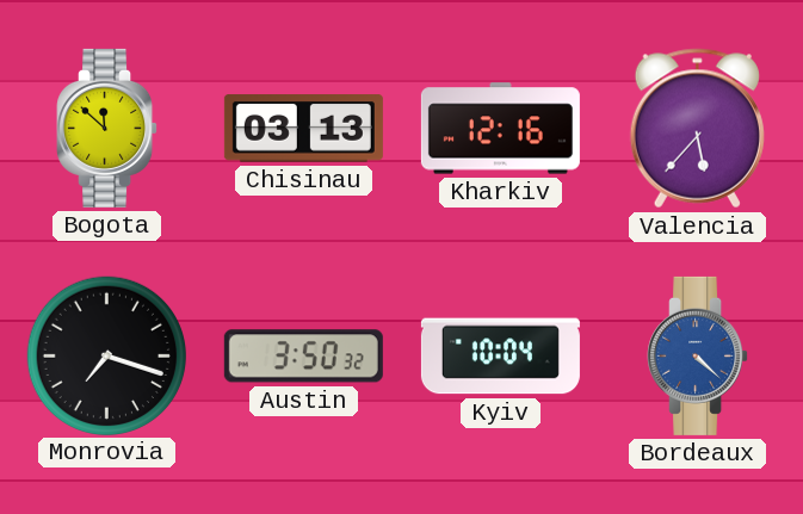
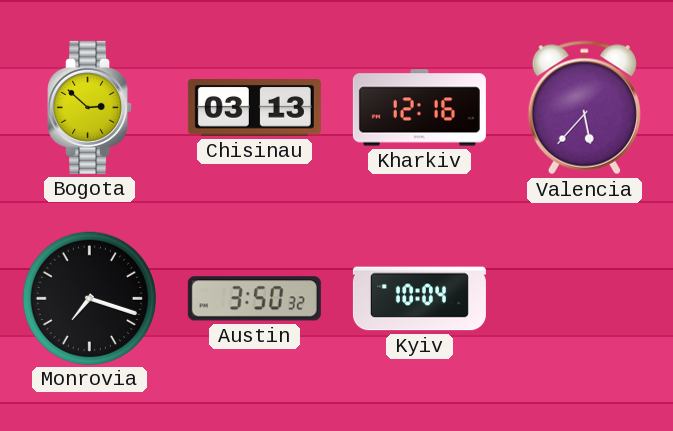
Bogota: 11:52 -> 2:52 (90, 107)
Bordeaux: 4:22 -> none (698, 355)
